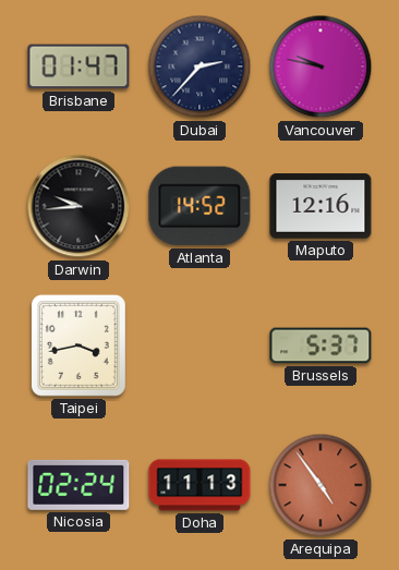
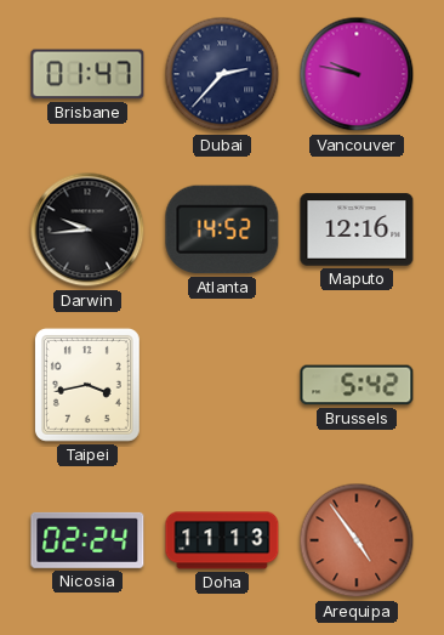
Brussels: 5:37 -> 5:42 (357, 385)
